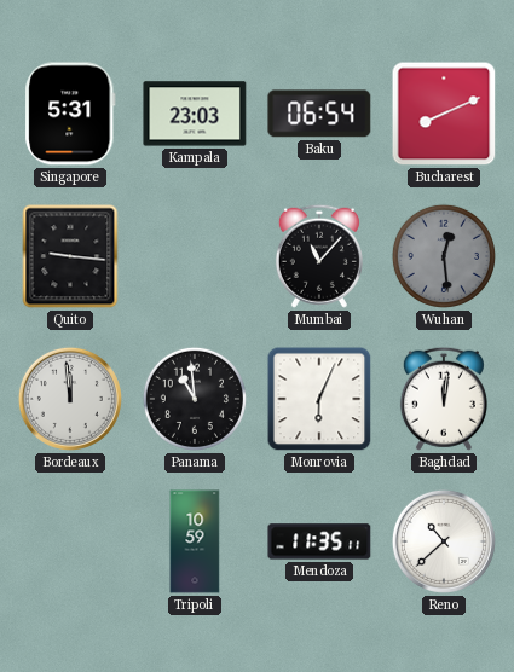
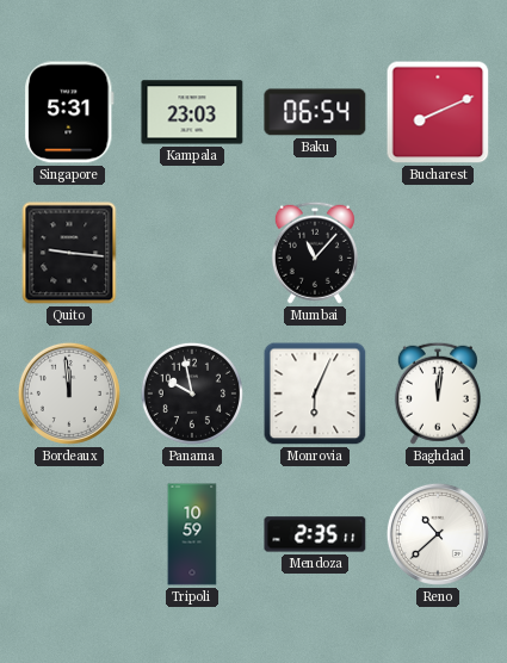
Wuhan: 12:29 -> none (444, 256)
Panama: 10:59 -> 9:58 (192, 394)
Mendoza: 11:35 -> 2:35 (315, 534)
